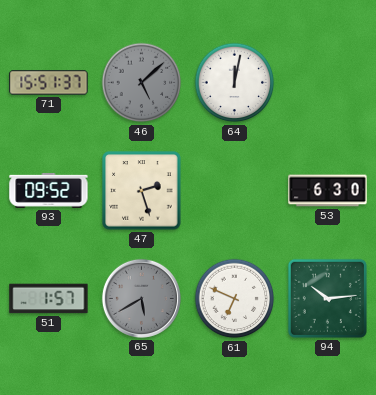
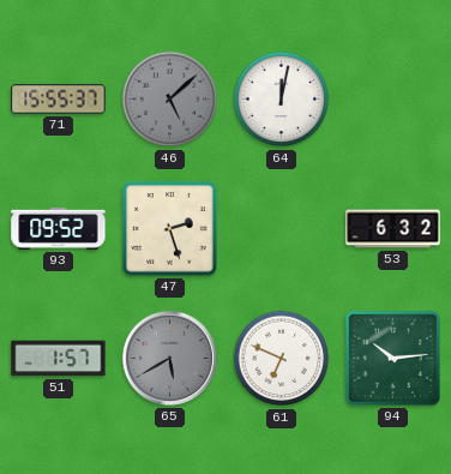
71: 15:51 -> 15:55 (59, 100)
53: 6:30 -> 6:32 (393, 229)
